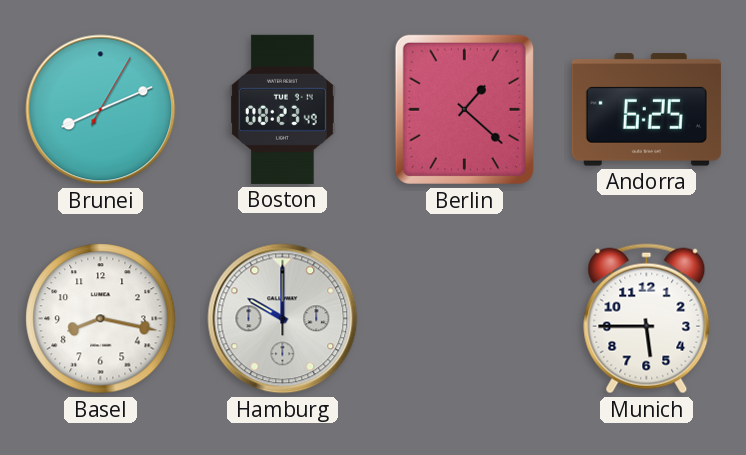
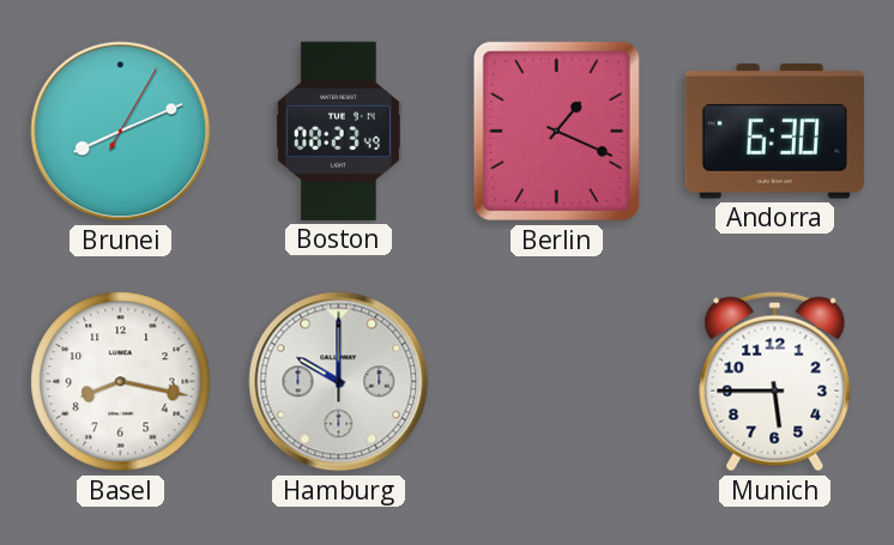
Berlin: 1:22 -> 1:19 (556, 131)
Andorra: 6:25 -> 6:30 (774, 132)
